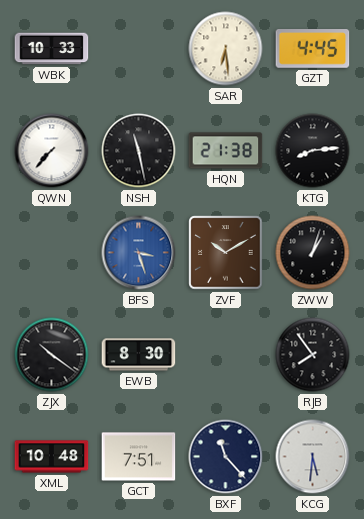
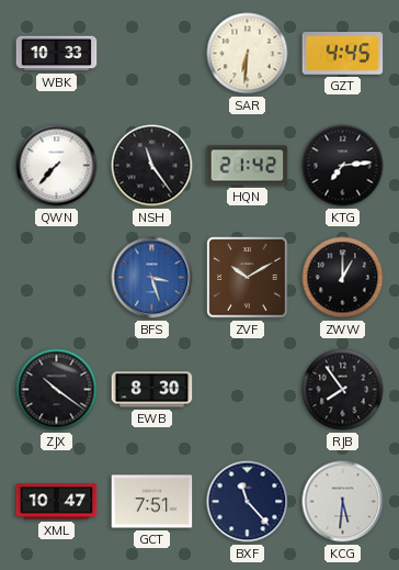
SAR: 6:29 -> 6:31 (248, 54)
NSH: 11:28 -> 11:24 (152, 166)
HQN: 21:38 -> 21:42 (248, 166)
KTG: 8:14 -> 7:14 (343, 166)
ZWW: 1:03 -> 1:00 (343, 278)
XML: 10:48 -> 10:47 (57, 502)
